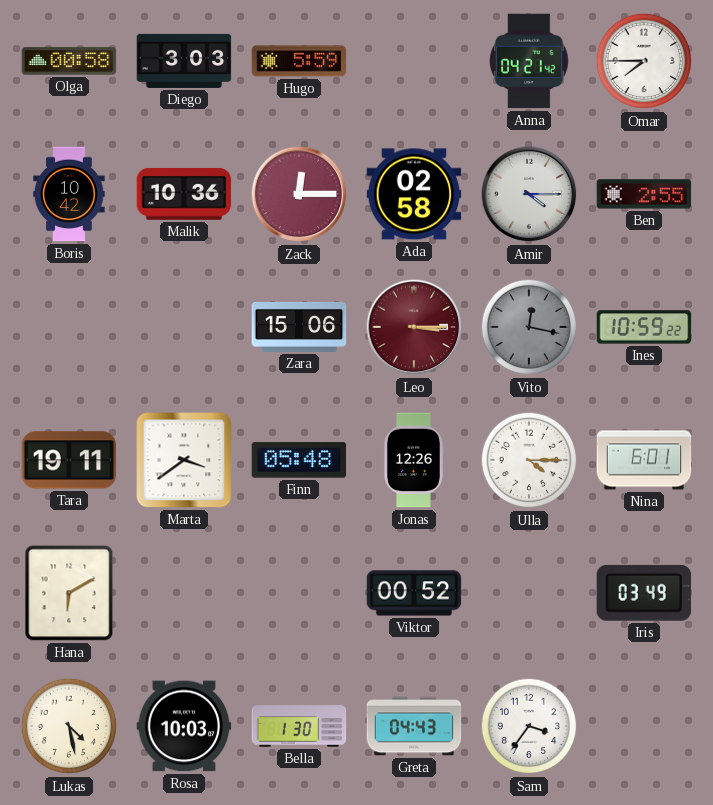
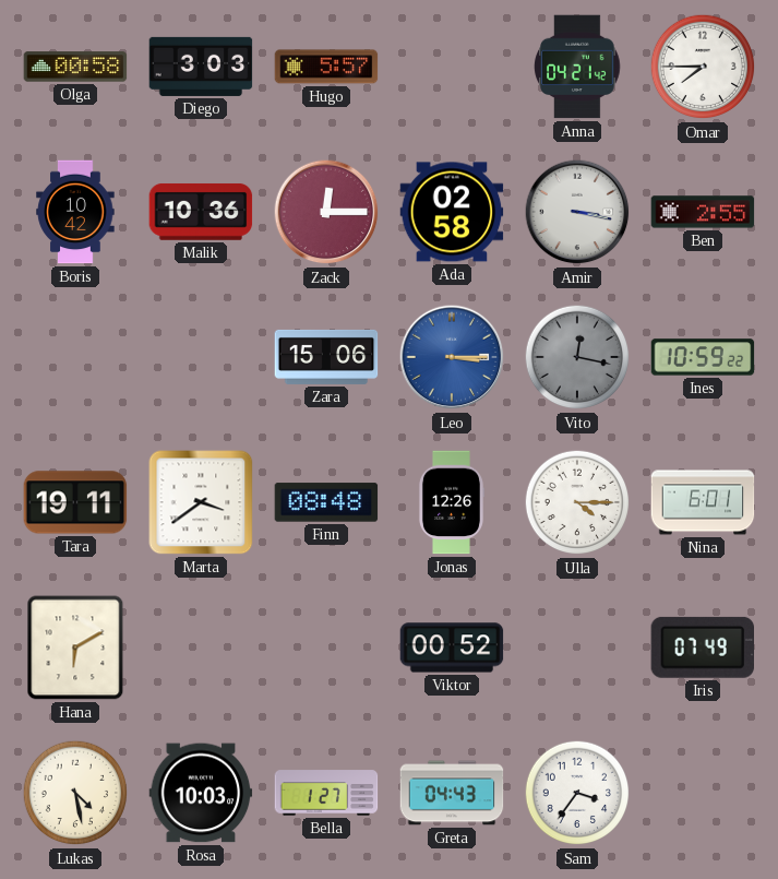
Hugo: 5:59 -> 5:57 (326, 67)
Amir: 4:15 -> 3:17 (577, 212)
Leo dial: burgundy -> blue (452, 357)
Finn: 05:48 -> 08:48 (326, 502)
Iris: 03:49 -> 07:49 (702, 648)
Bella: 1:30 -> 1:27 (326, 793)
